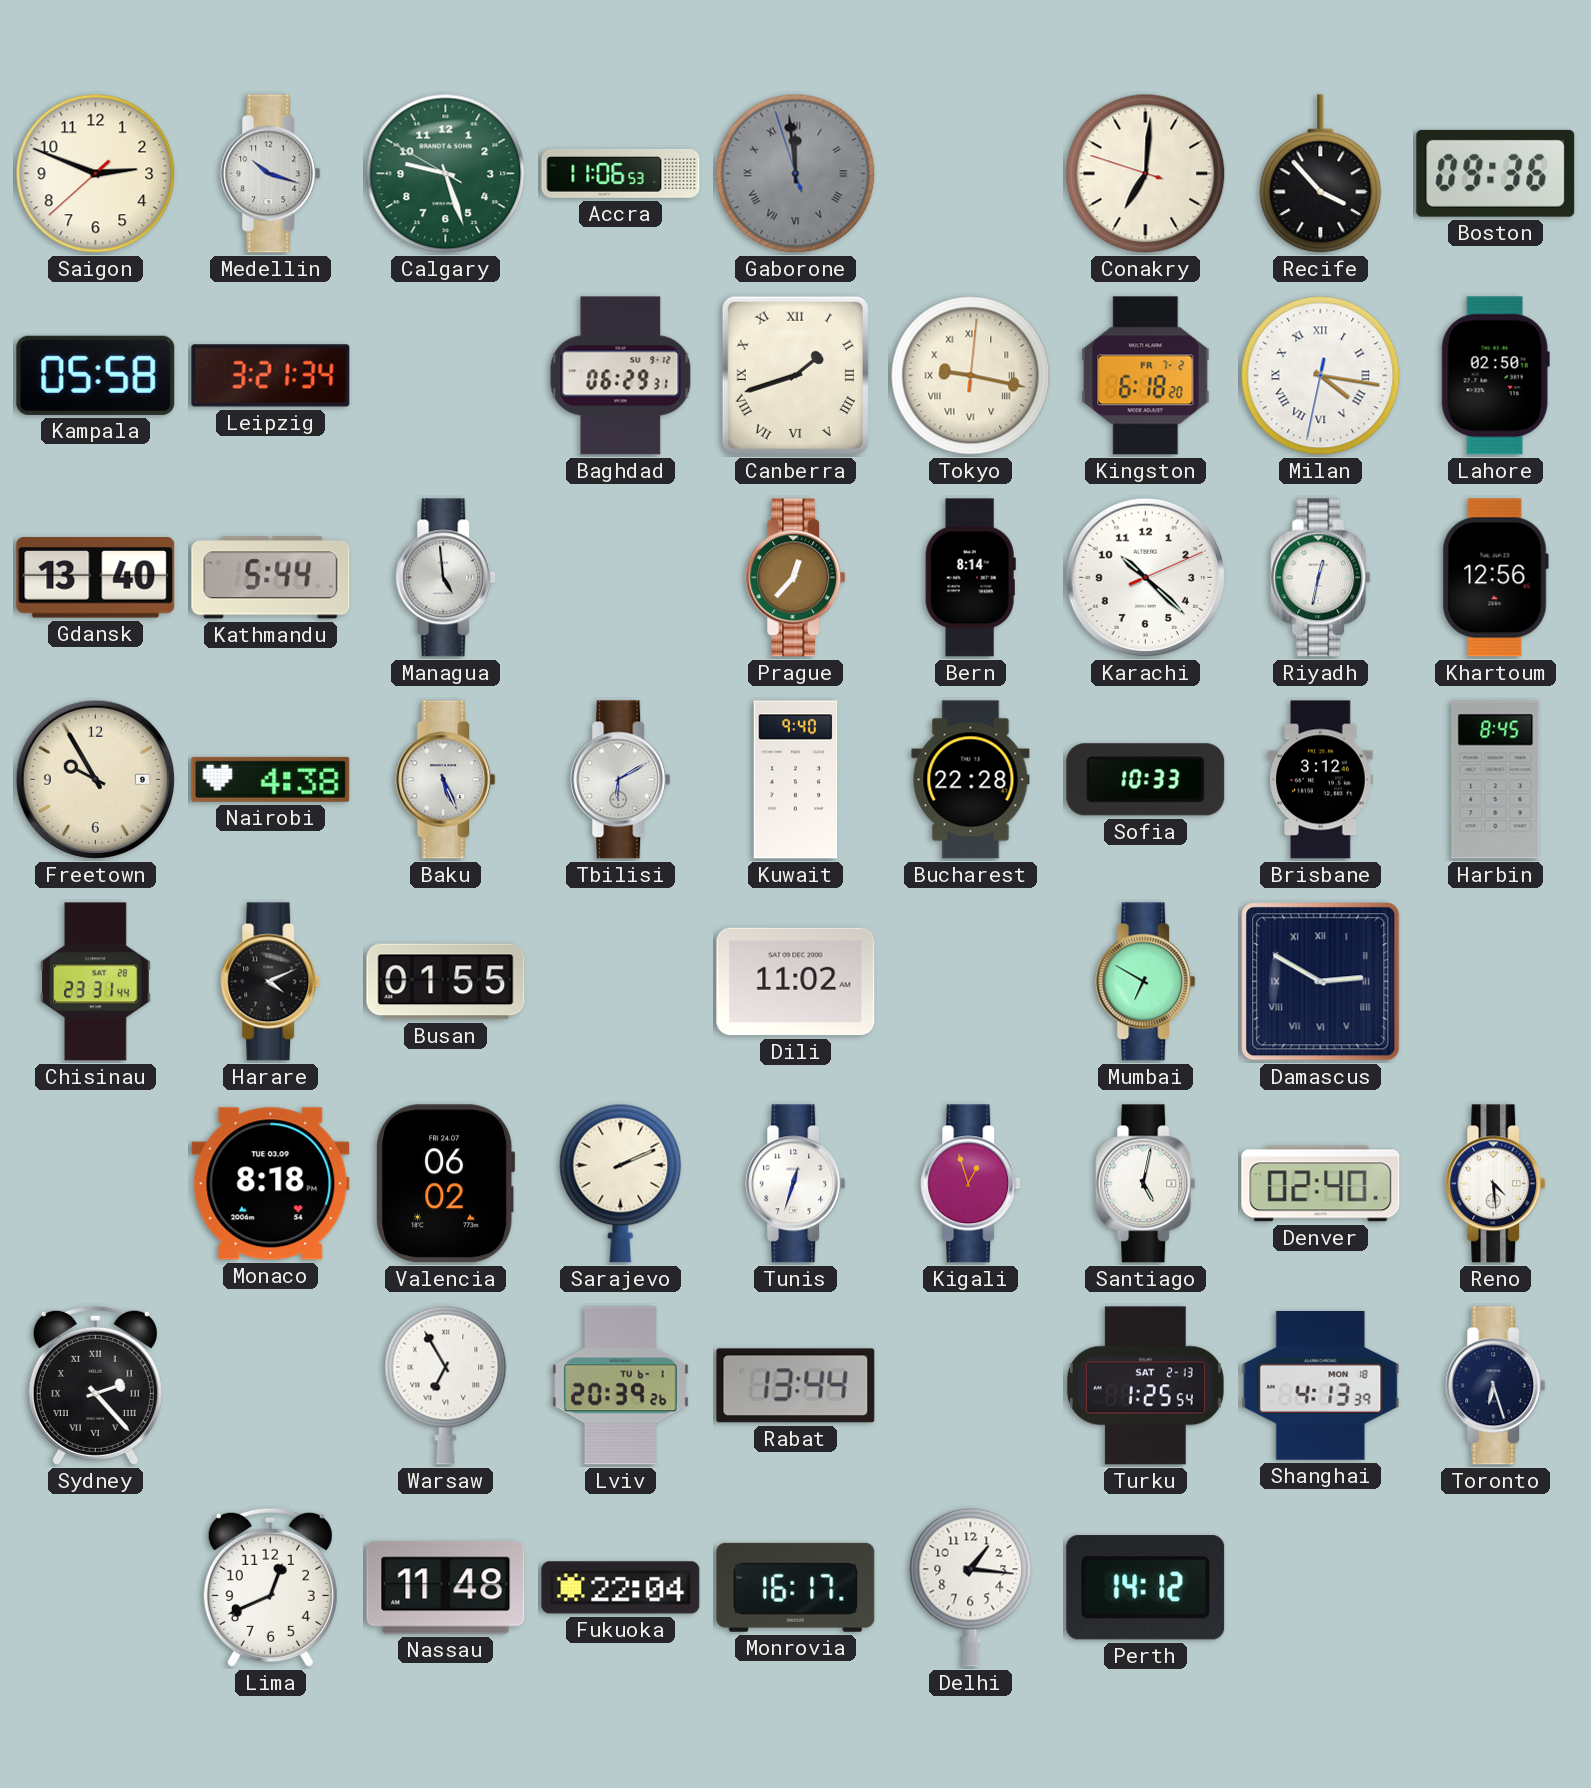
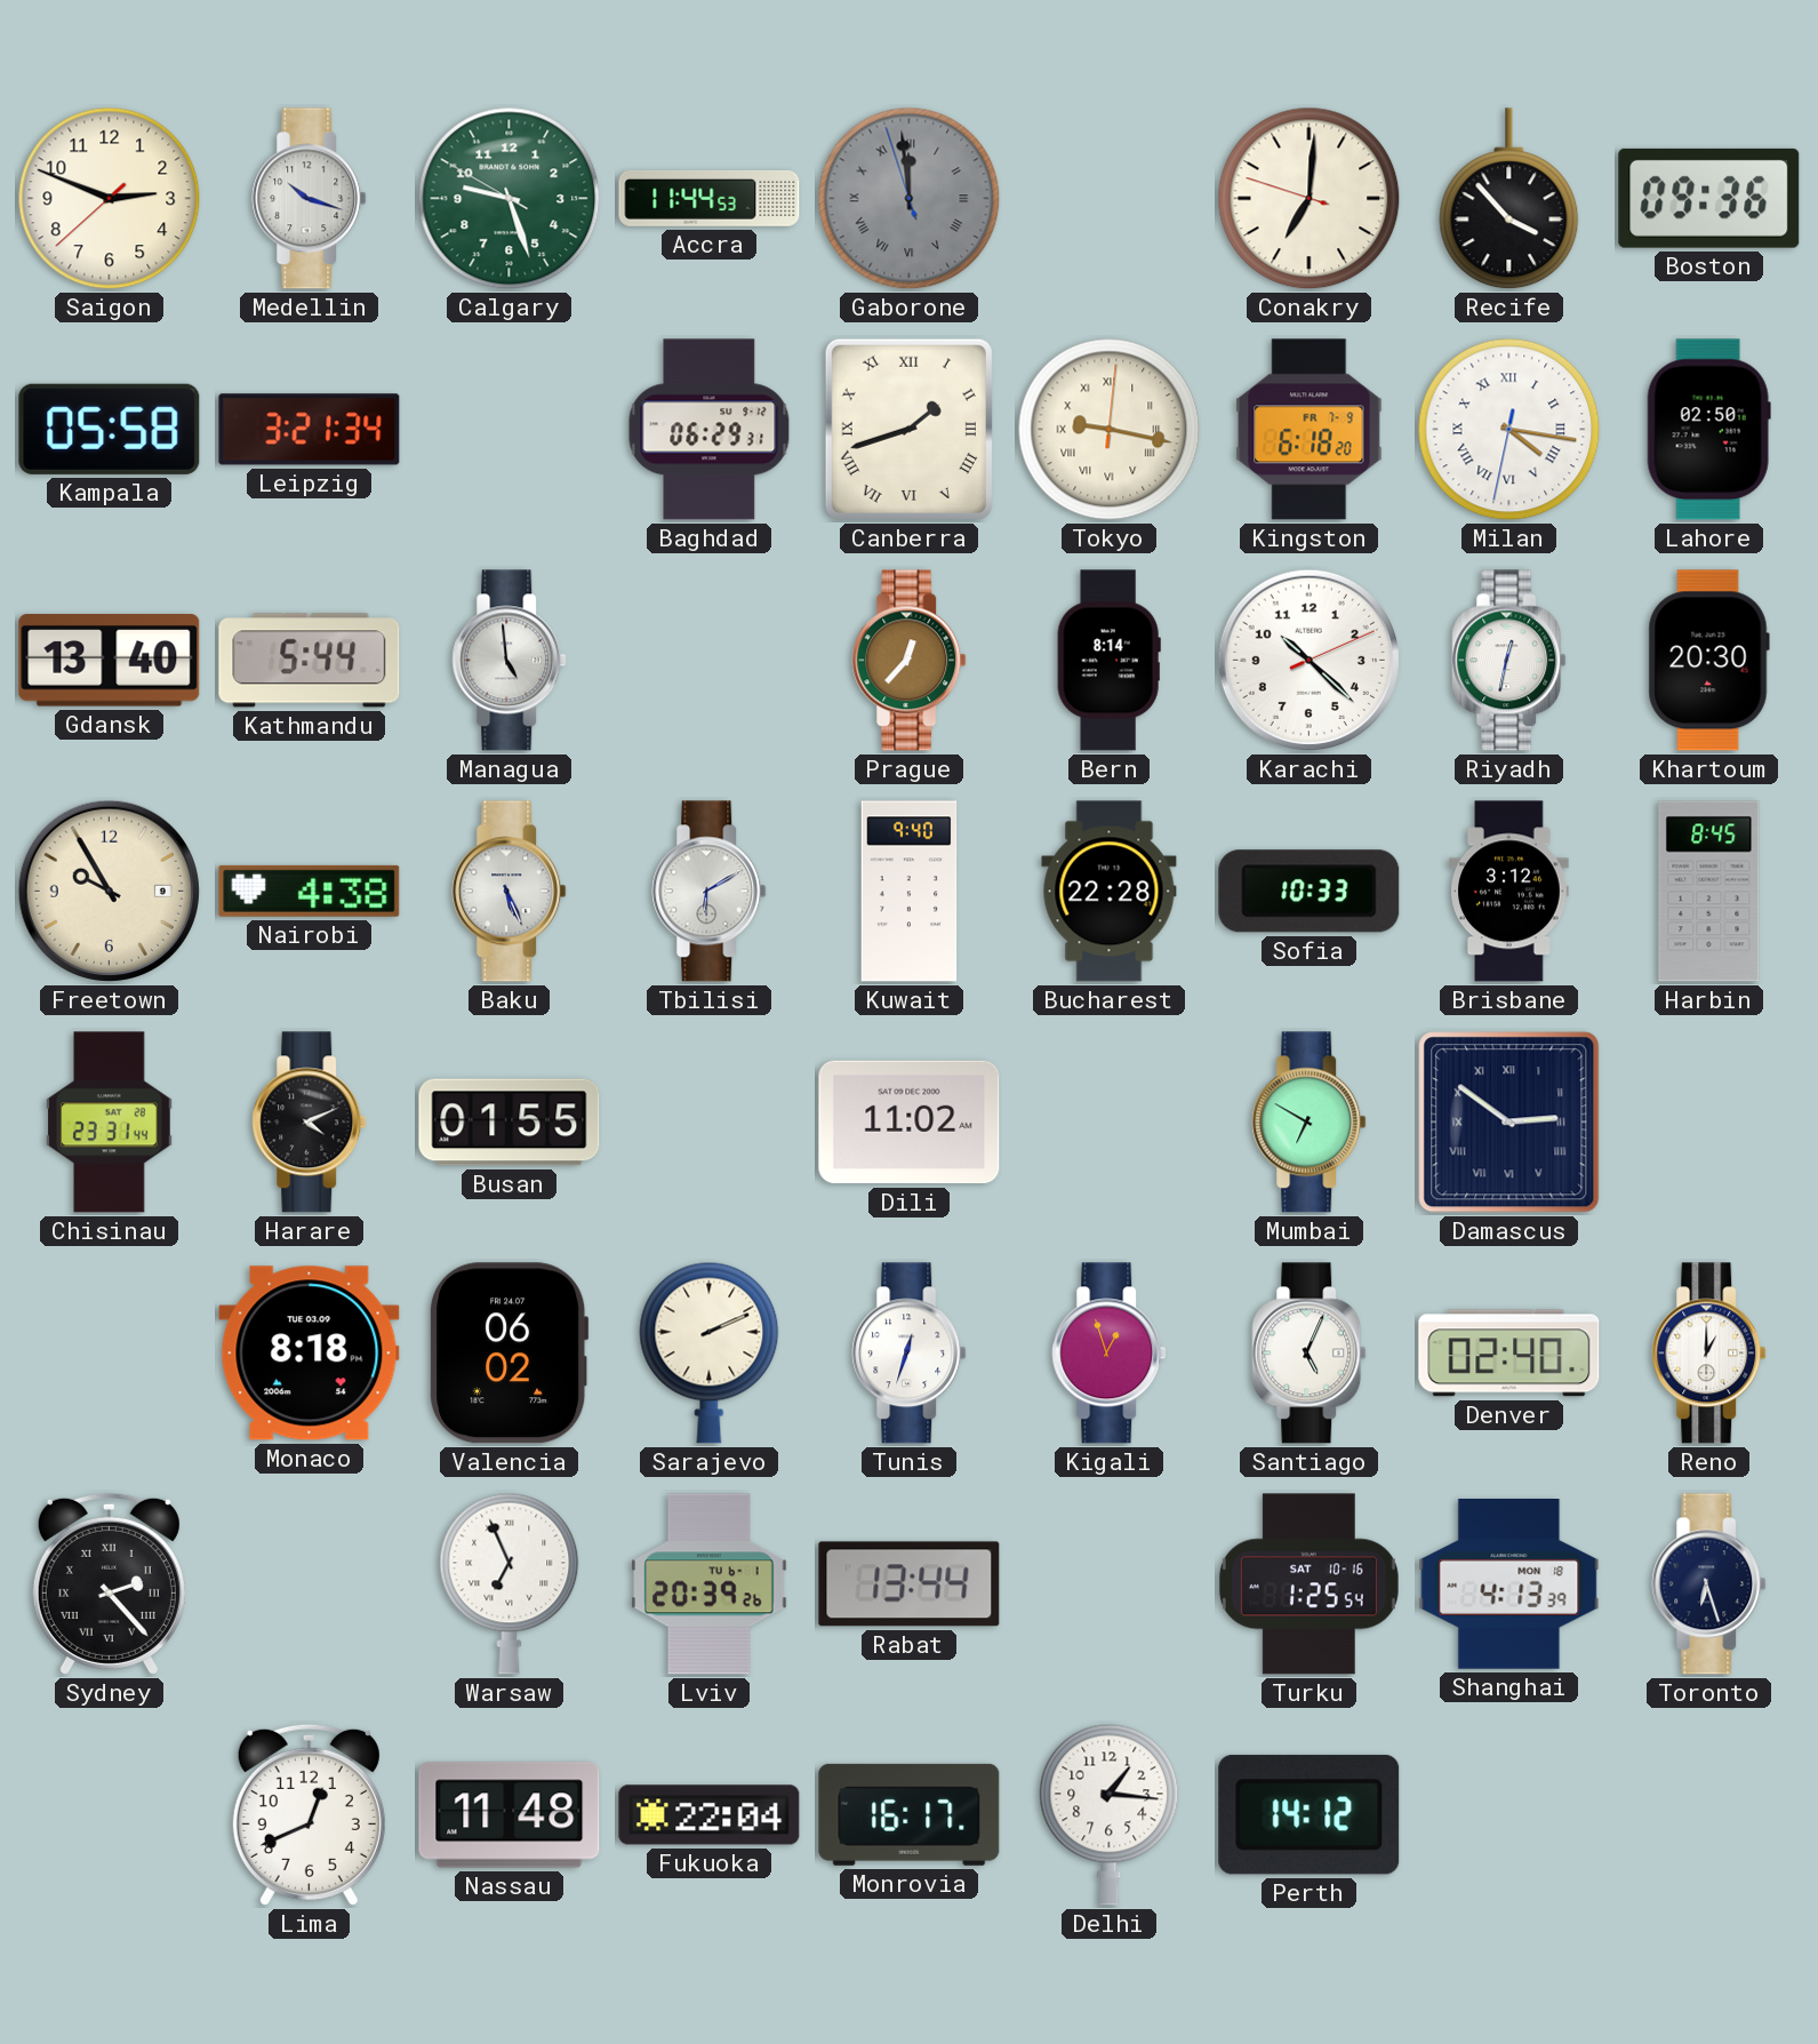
Accra: 11:06 -> 11:44 (710, 198)
Kingston date: FR 7-2 -> FR 7-9 (1310, 430)
Khartoum: 12:56 -> 20:30 (1708, 661)
Damascus: 2:50 -> 2:51 (1509, 1123)
Santiago: 5:02 -> 5:04 (1310, 1354)
Reno: 4:29 -> 1:00 (1709, 1354)
Warsaw: 6:55 -> 6:56 (510, 1583)
Turku date: SAT 2-13 -> SAT 10-16 (1308, 1584)
